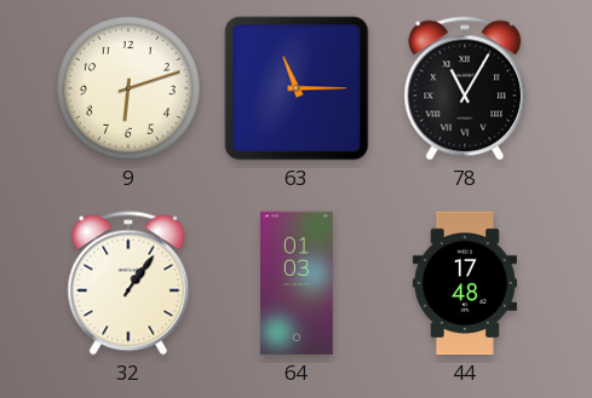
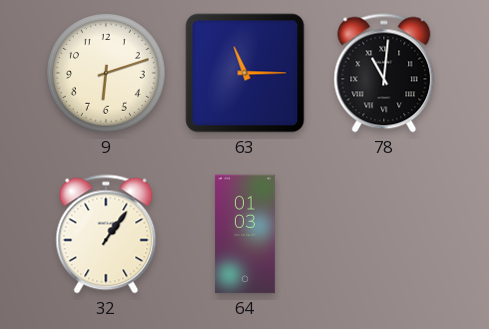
78: 11:05 -> 11:01 (384, 73)
44: 17:48 -> none (465, 283)
